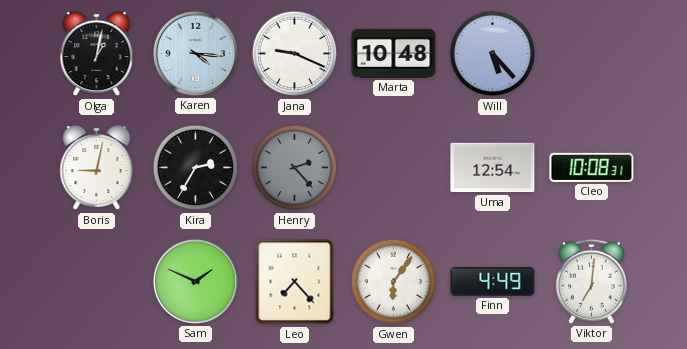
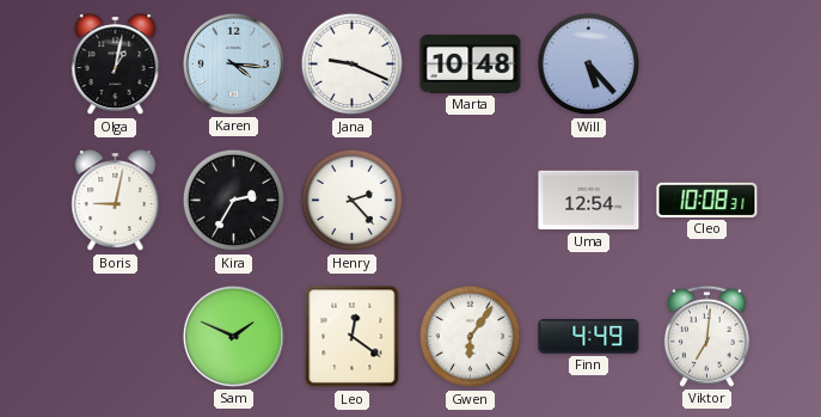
Henry dial: grey -> white (353, 201)
Leo: 7:23 -> 12:21 (353, 337)
